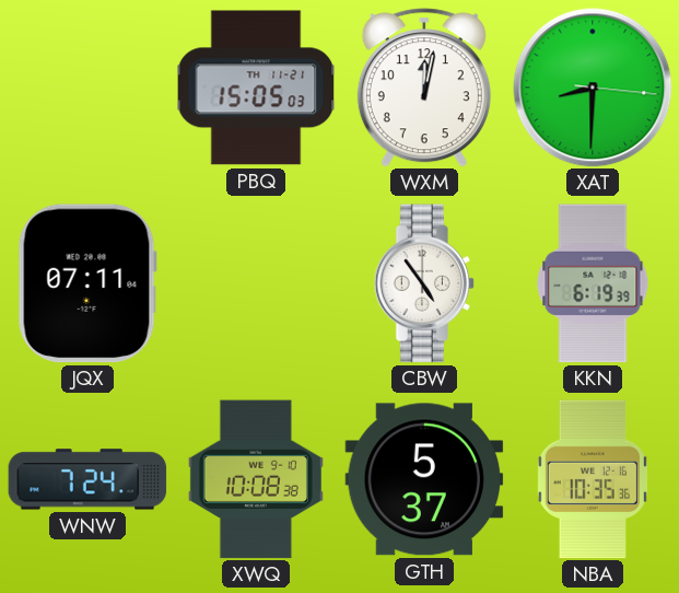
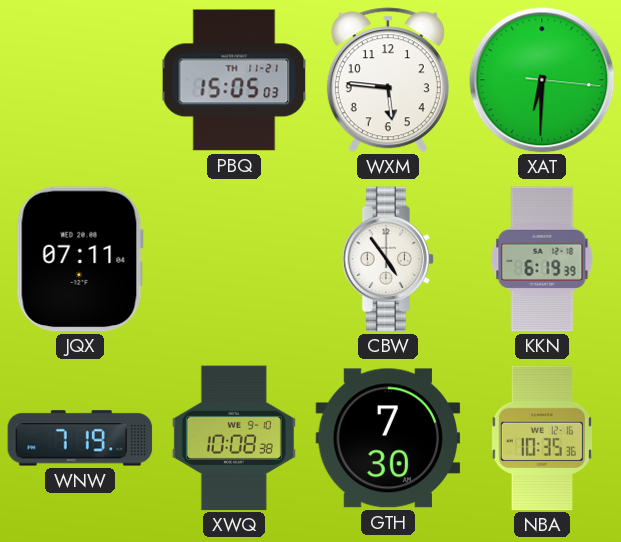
WXM: 12:02 -> 5:46 (388, 80)
XAT: 8:30 -> 6:30 (542, 80)
WNW: 7:24 -> 7:19 (80, 438)
GTH: 5:37 -> 7:30 (388, 438)
